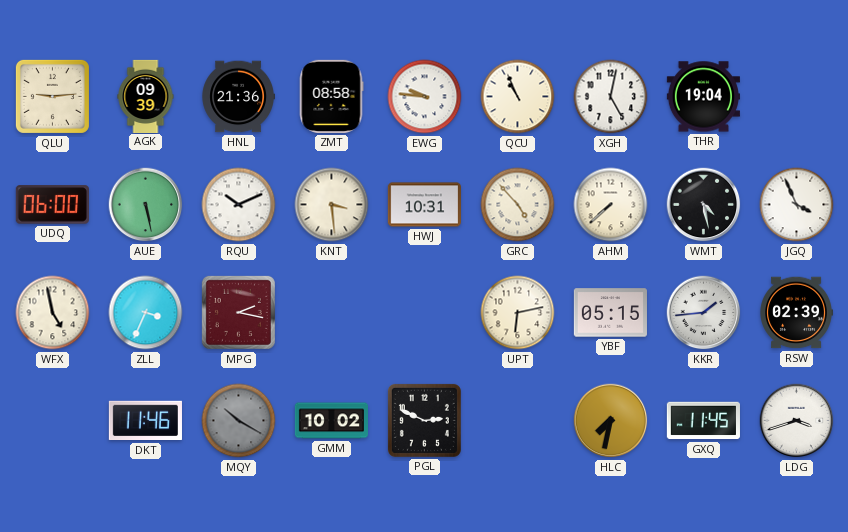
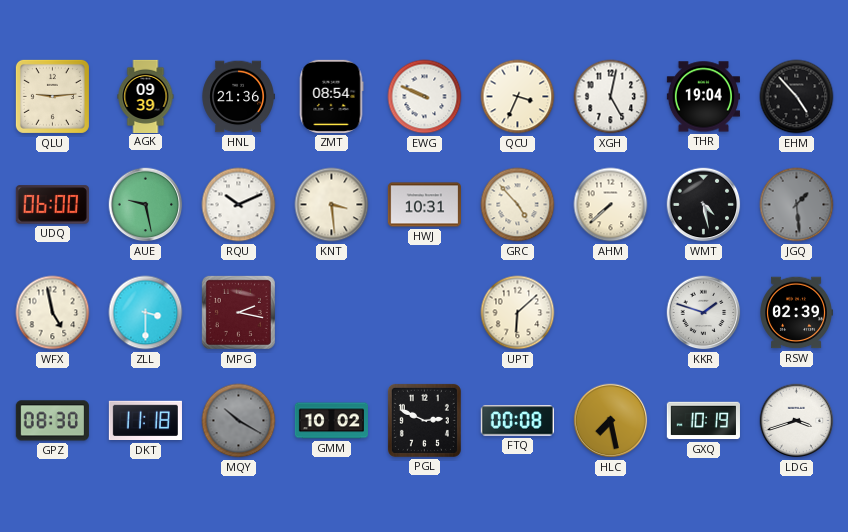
ZMT: 08:58 -> 08:54 (331, 96)
EWG: 9:46 -> 9:49 (425, 97)
QCU: 10:56 -> 3:34 (518, 97)
EHM: none -> 4:53 (797, 97)
AUE: 5:28 -> 9:28 (146, 205)
JGQ: 3:56 -> 1:29 (797, 205)
JGQ dial: white -> grey (797, 205)
ZLL: 3:34 -> 3:30 (146, 313)
UPT: 6:13 -> 6:08 (518, 313)
YBF: 05:15 -> none (610, 313)
KKR: 1:44 -> 1:48 (704, 313)
GPZ: none -> 08:30 (52, 421)
DKT: 11:46 -> 11:18 (145, 421)
FTQ: none -> 00:08 (517, 421)
HLC: 7:32 -> 7:28 (611, 421)
GXQ: 11:45 -> 10:19 (703, 421)
